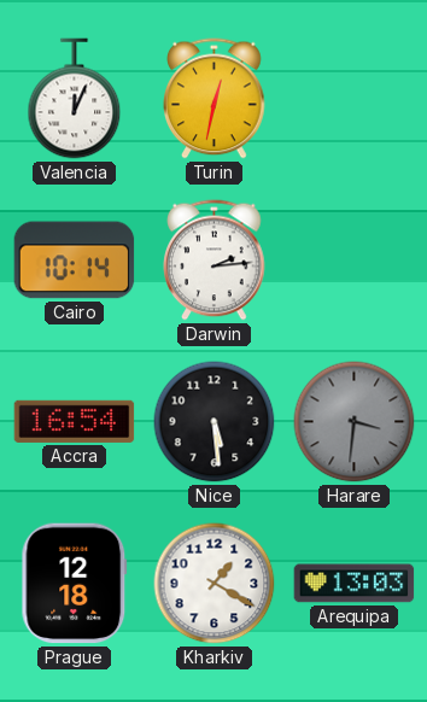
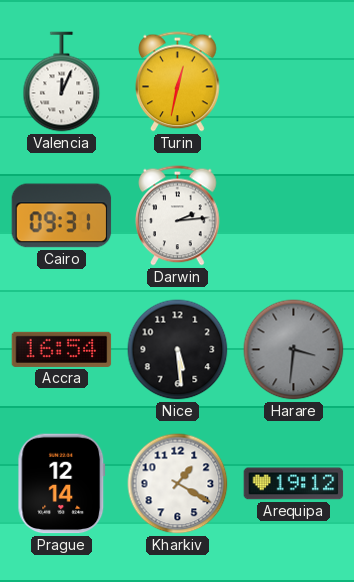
Cairo: 10:14 -> 09:31 (62, 216)
Prague: 12:18 -> 12:14 (62, 484)
Arequipa: 13:03 -> 19:12 (294, 484)
